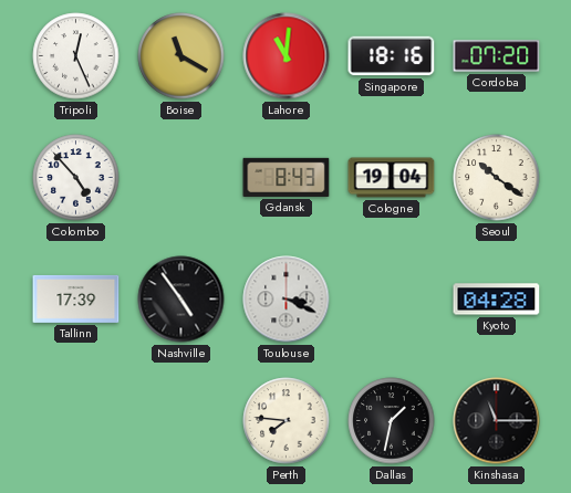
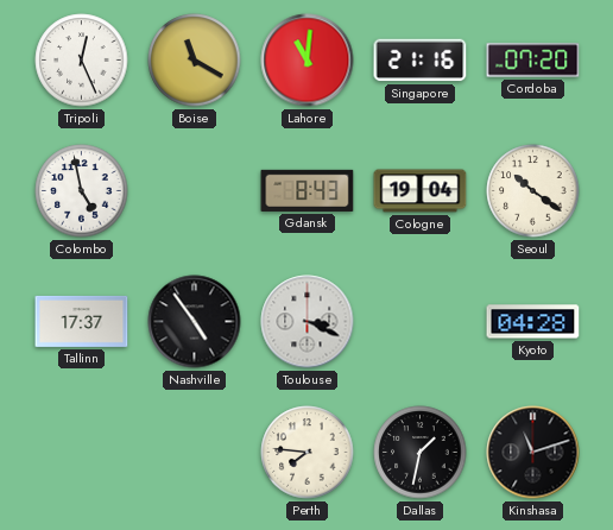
Singapore: 18:16 -> 21:16 (421, 61)
Colombo: 4:53 -> 4:58 (82, 191)
Tallinn: 17:39 -> 17:37 (82, 321)
Kinshasa: 11:15 -> 11:12 (533, 453)
